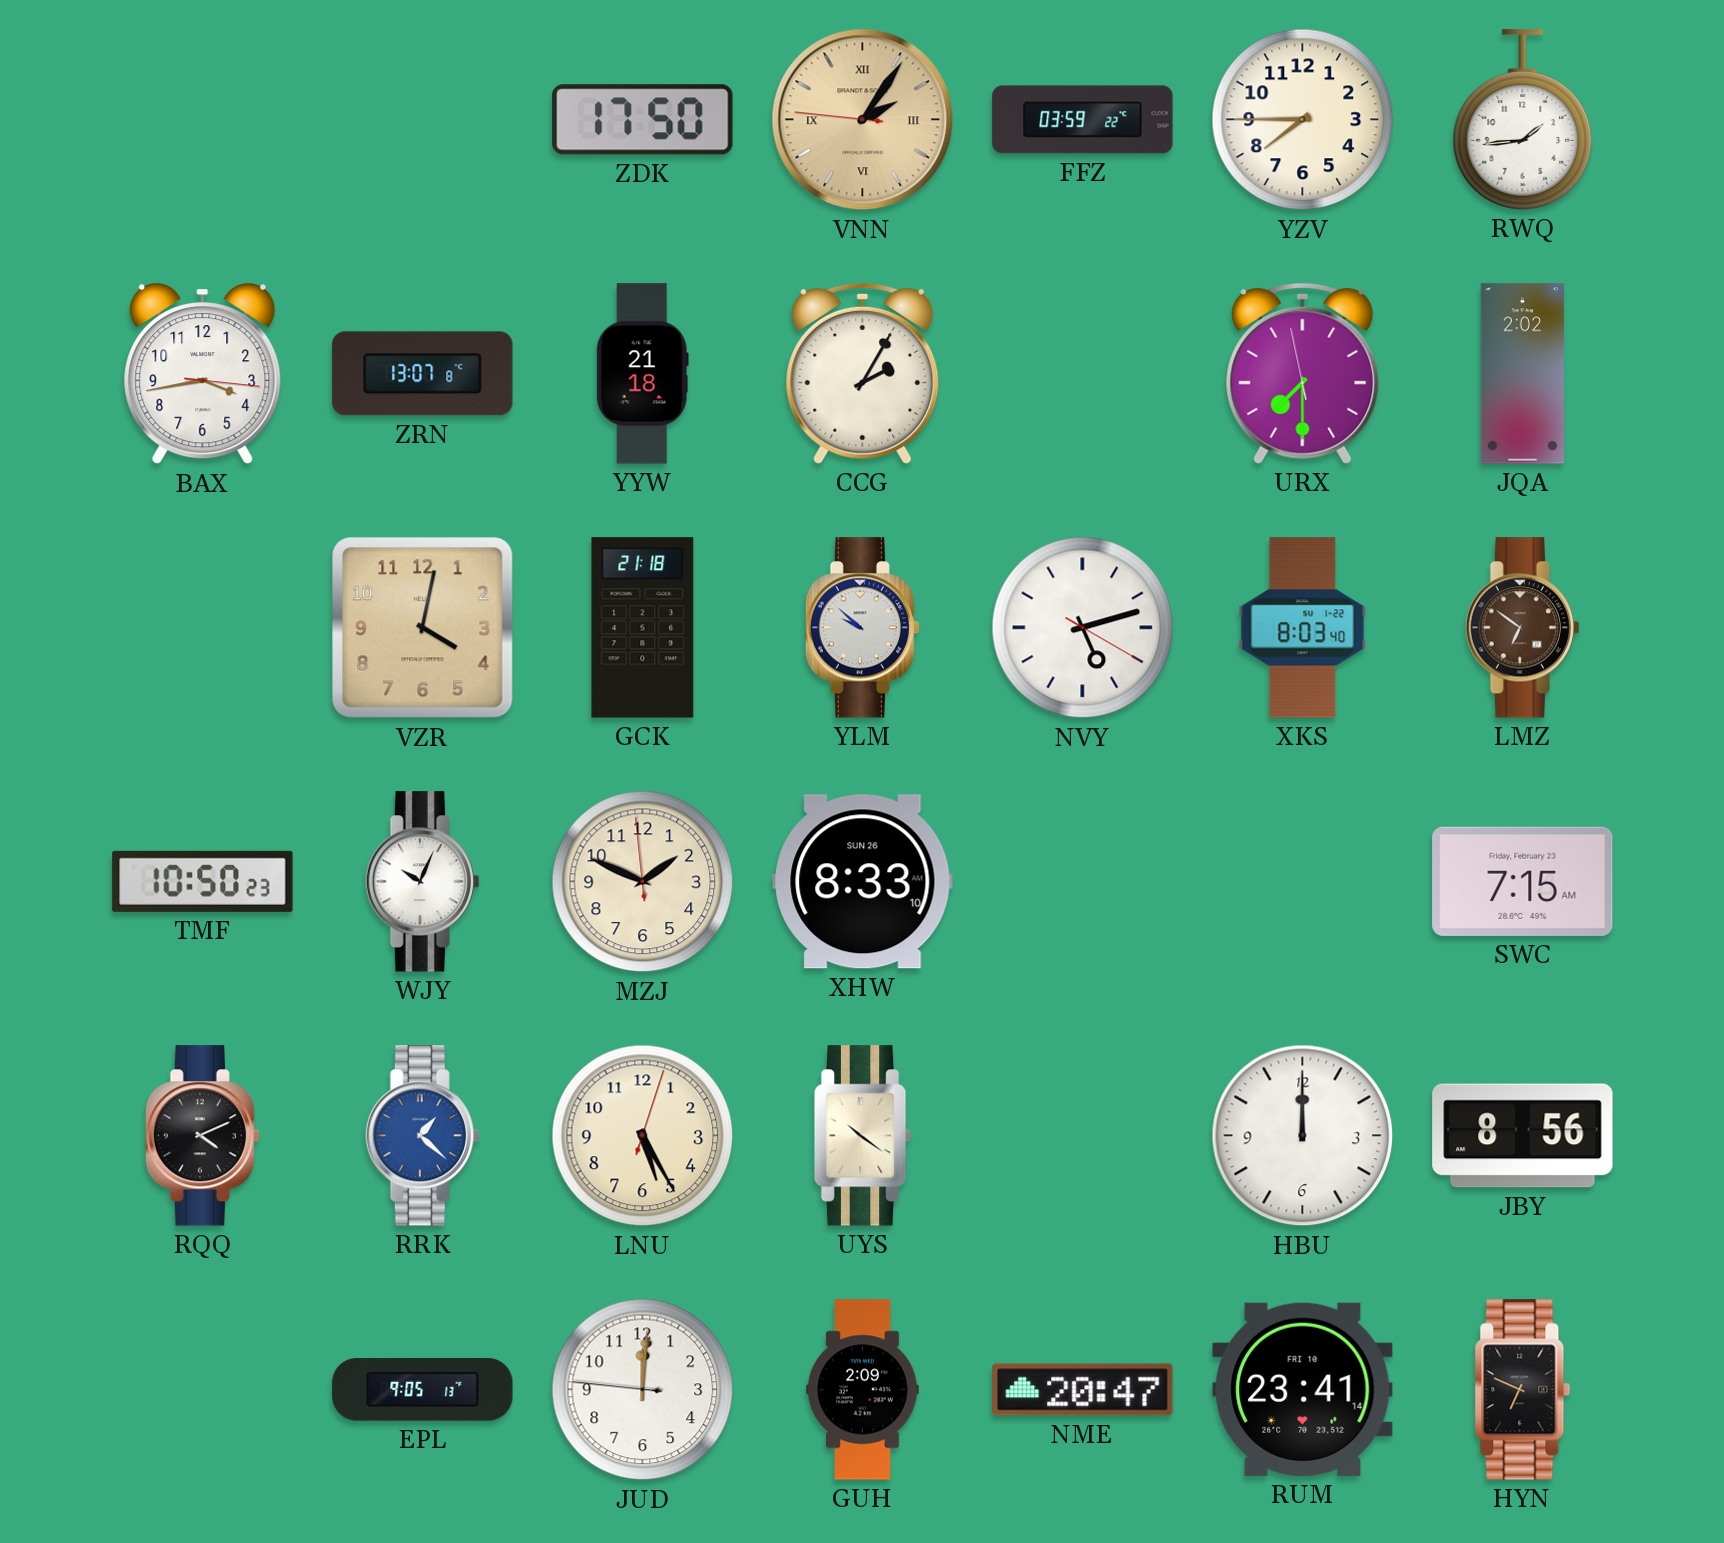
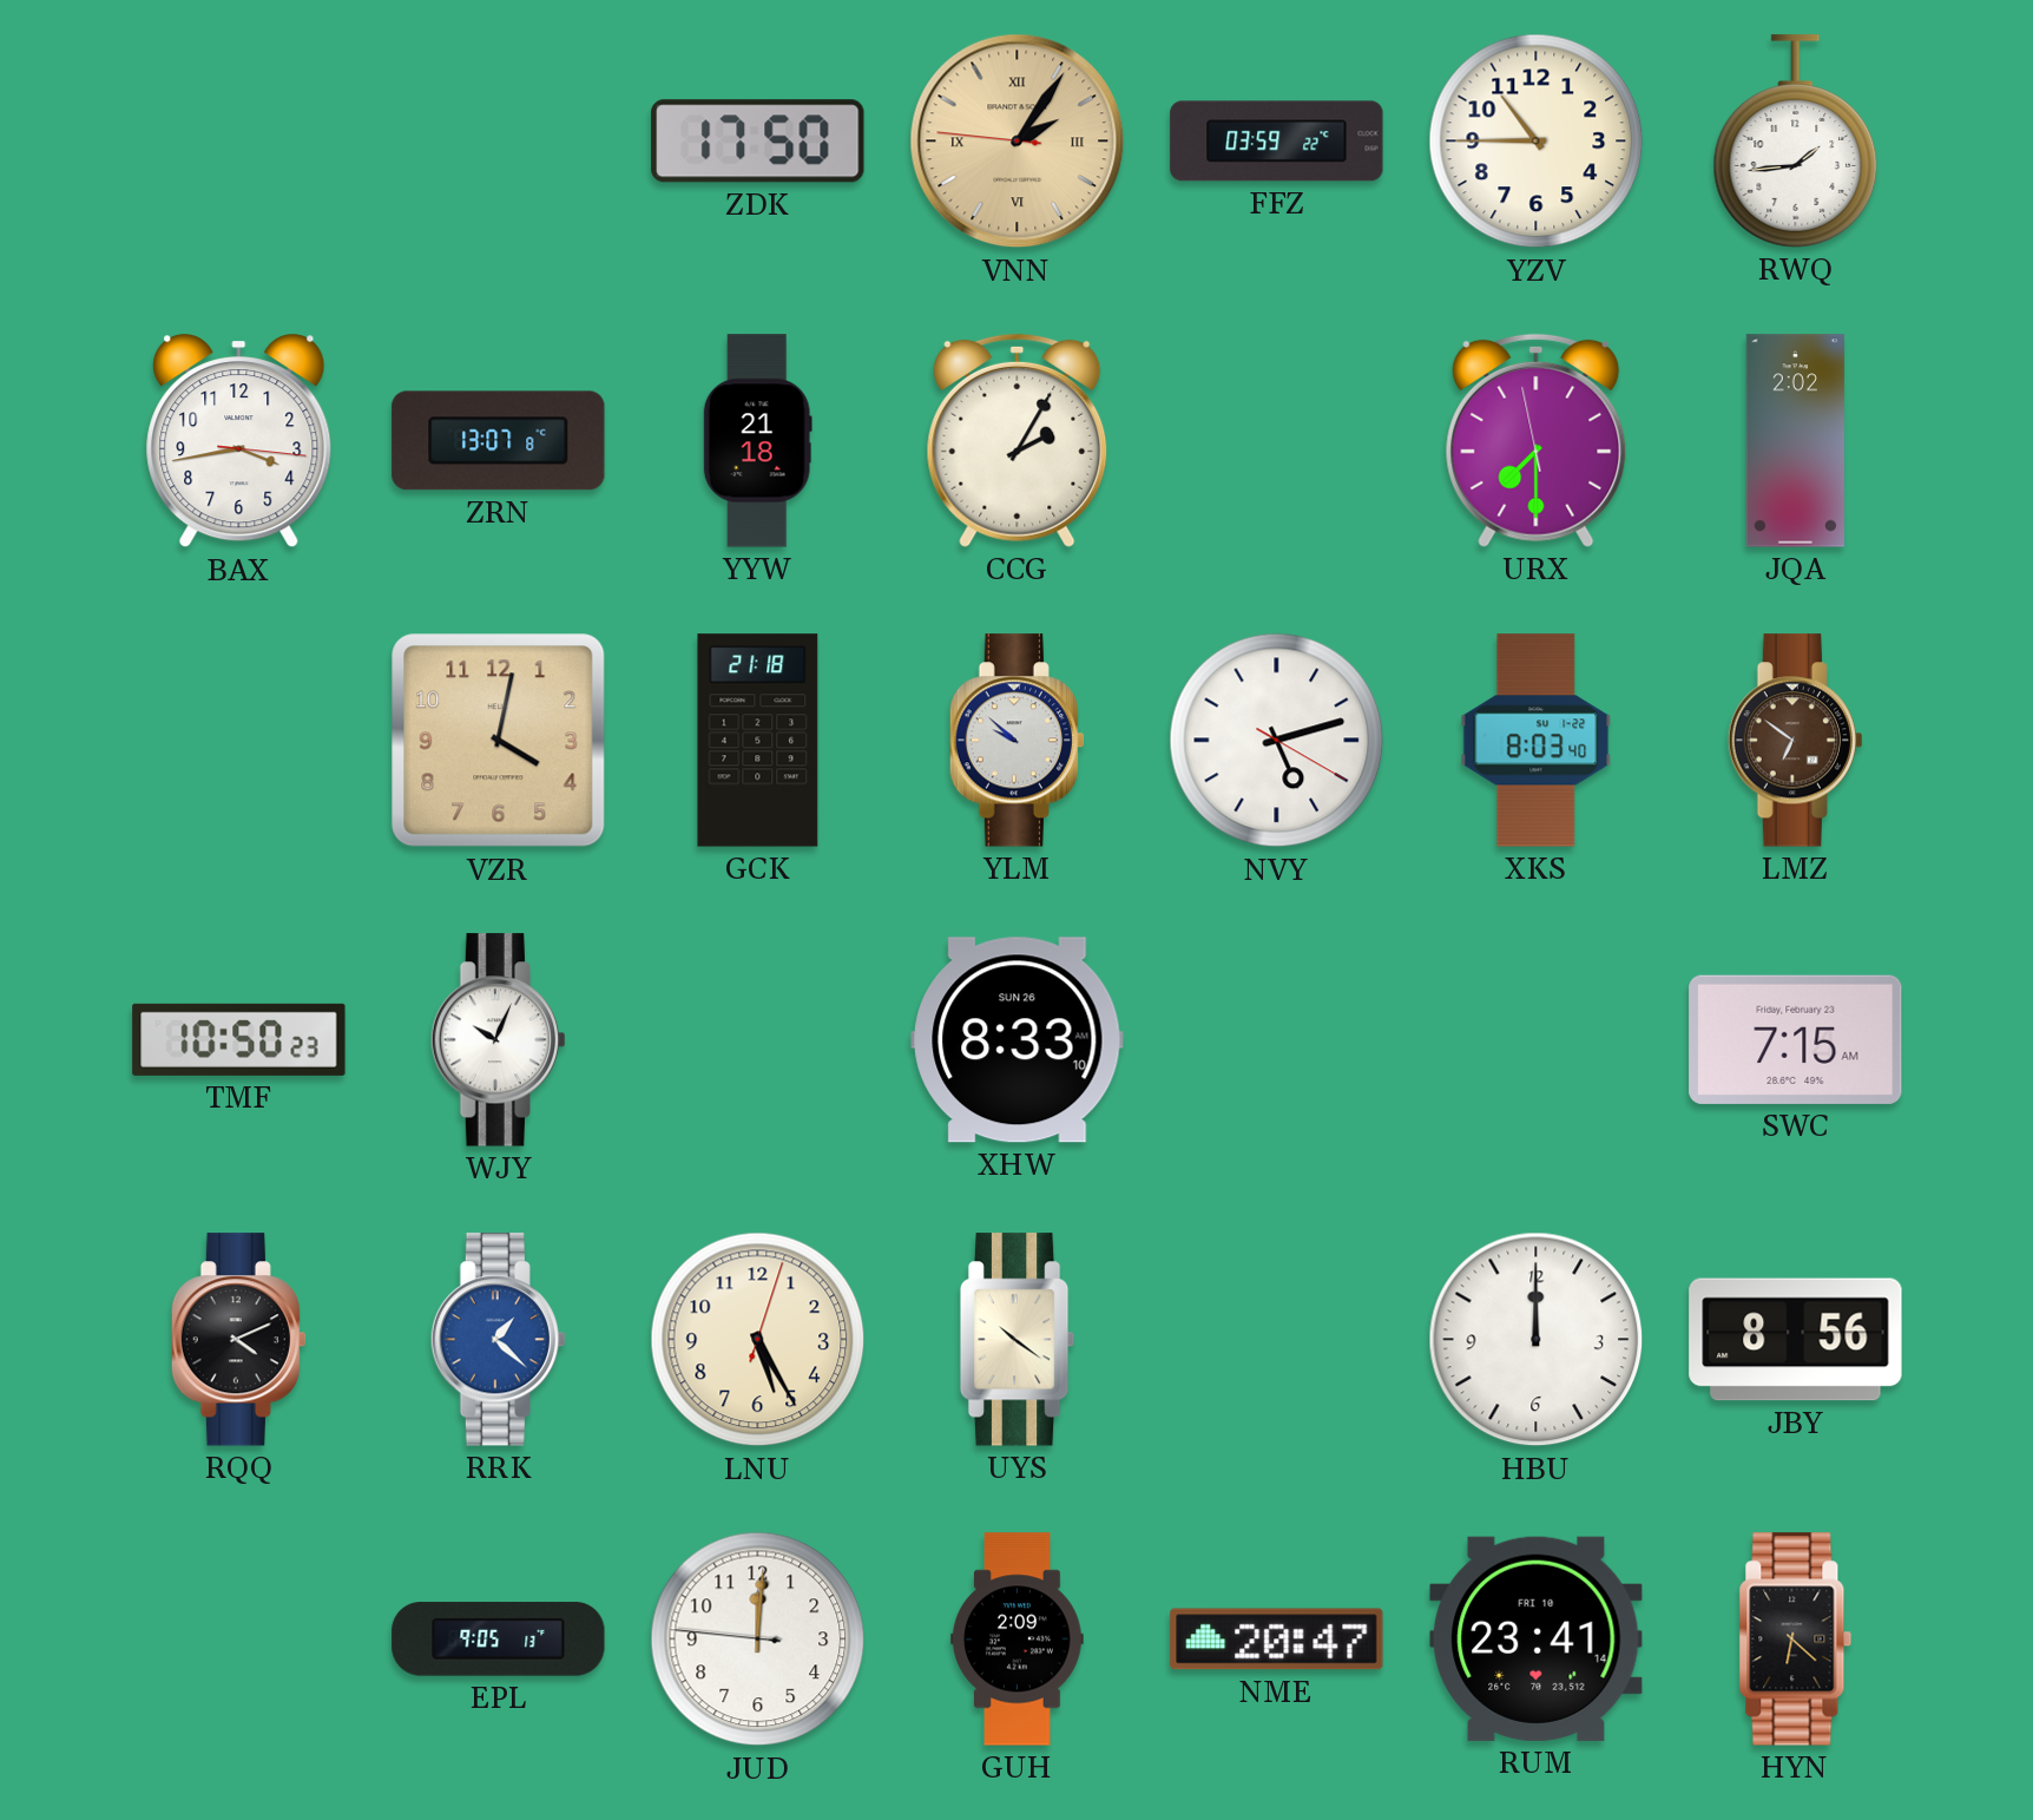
YZV: 7:45 -> 10:45 (1537, 142)
MZJ: 1:48 -> none (643, 882)
HYN: 6:49 -> 6:22 (1796, 1640)
